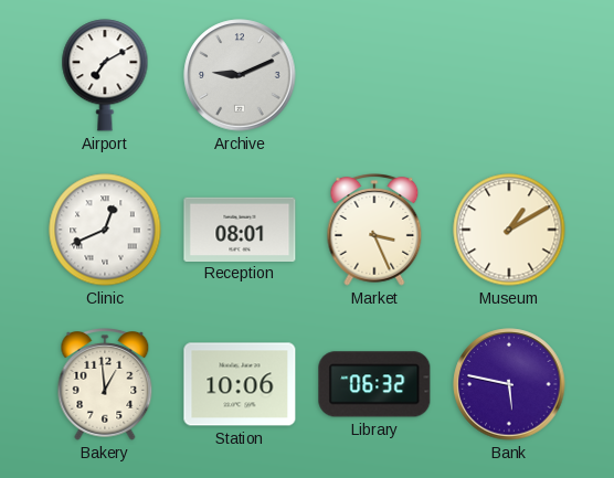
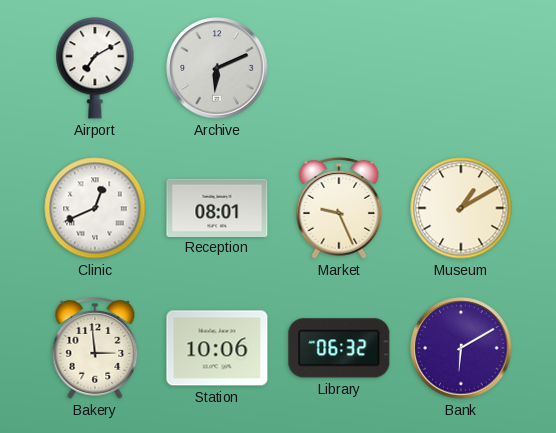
Archive: 9:11 -> 6:11 (217, 68)
Market: 3:26 -> 9:26 (339, 209)
Bakery: 12:59 -> 2:59 (95, 349)
Bank: 5:47 -> 6:10 (461, 348)
